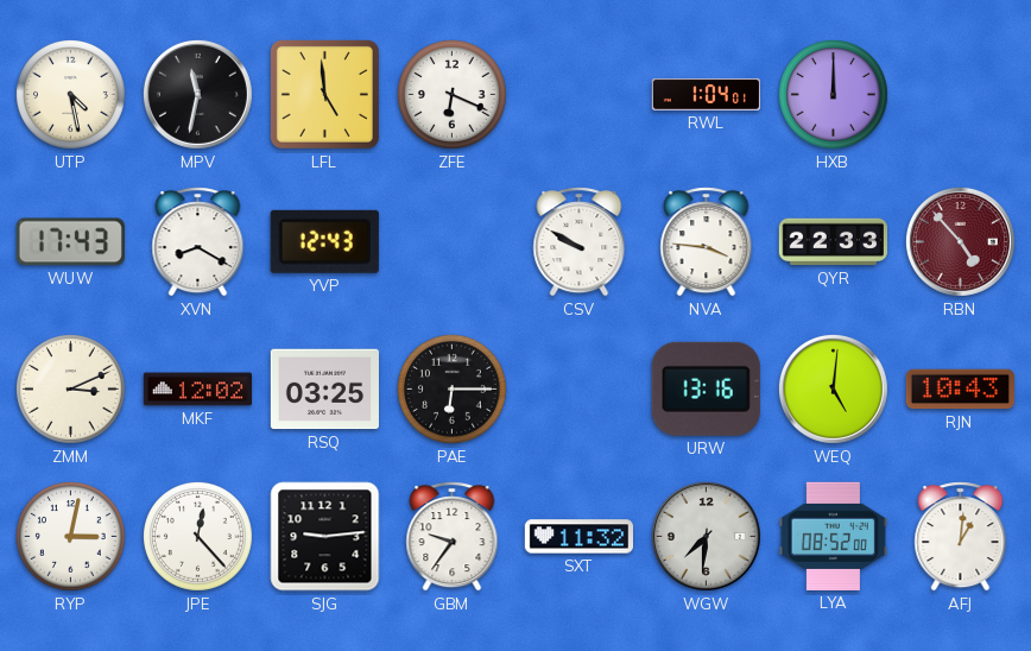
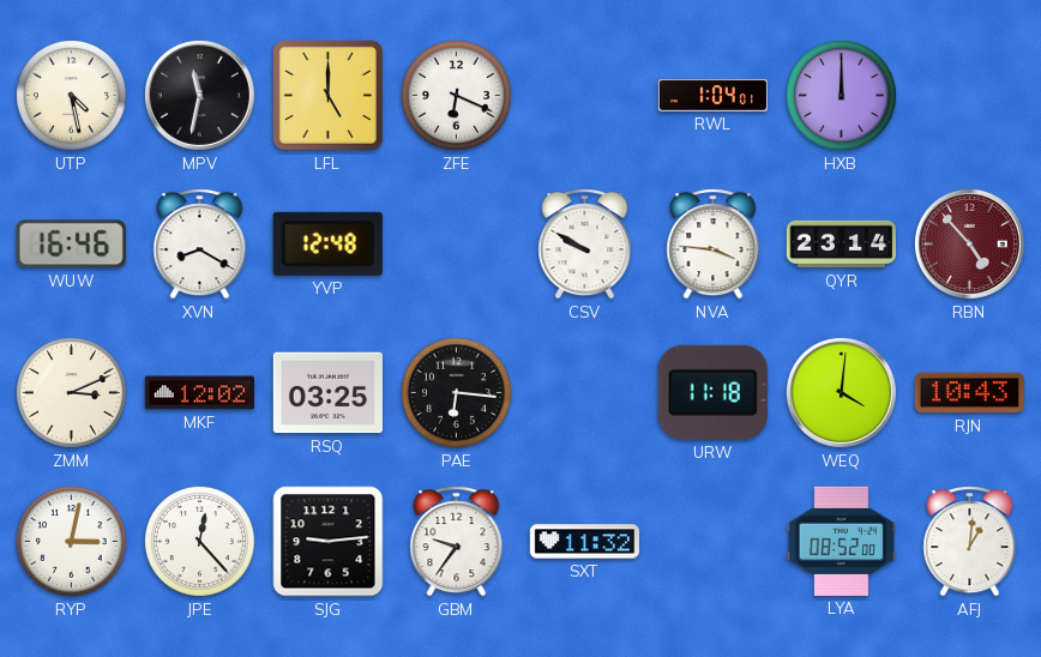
LFL: 4:59 -> 5:00 (327, 95)
WUW: 17:43 -> 16:46 (71, 245)
YVP: 12:43 -> 12:48 (327, 243)
QYR: 22:33 -> 23:14 (841, 245)
PAE: 6:15 -> 6:16 (456, 392)
URW: 13:16 -> 11:18 (712, 392)
WEQ: 5:01 -> 4:01 (841, 392)
WGW: 7:31 -> none (706, 536)
